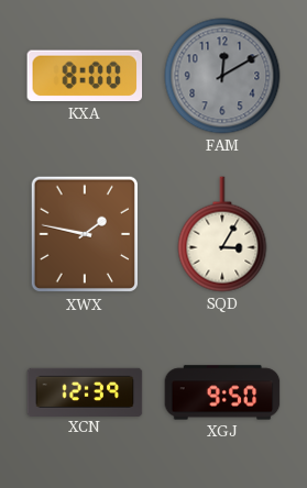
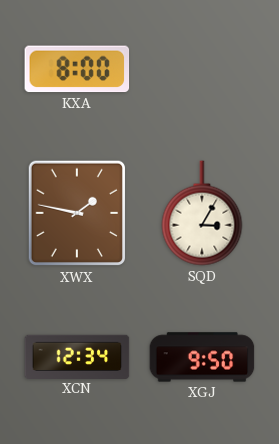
FAM: 12:10 -> none (222, 76)
XCN: 12:39 -> 12:34 (77, 356)
